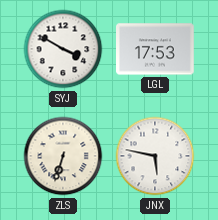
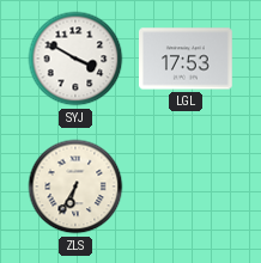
ZLS: 6:33 -> 6:35 (75, 186)
JNX: 5:47 -> none (155, 156)
